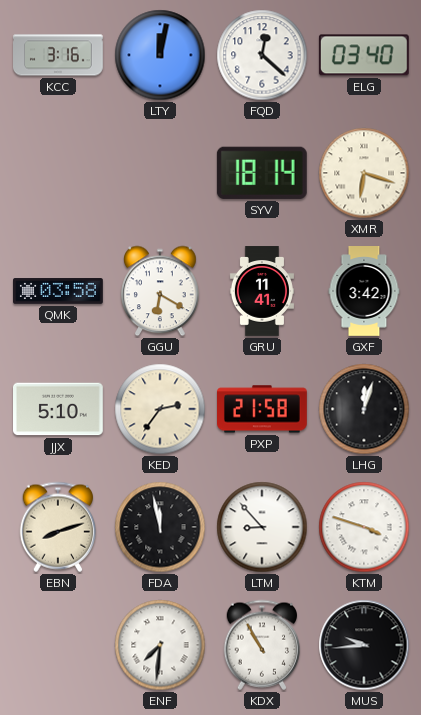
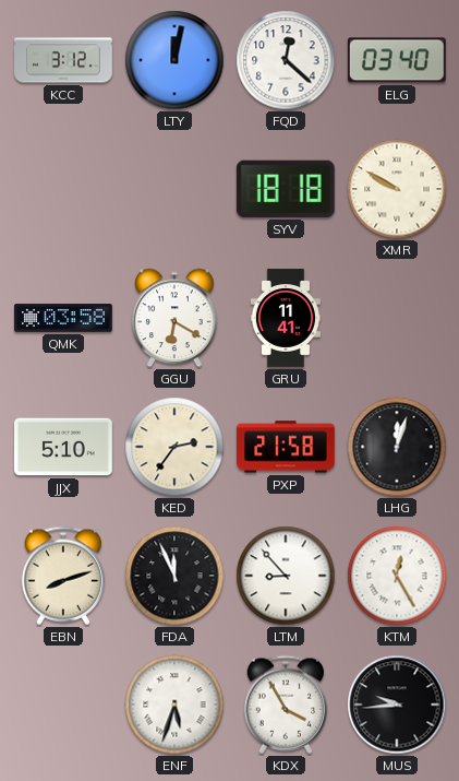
KCC: 3:16 -> 3:12 (64, 60)
SYV: 18:14 -> 18:18 (286, 189)
XMR: 6:18 -> 9:50 (397, 189)
GXF: 3:42 -> none (364, 292)
FDA: 11:58 -> 11:56 (174, 576)
KTM: 3:48 -> 12:25 (397, 576)
ENF: 7:31 -> 5:33 (174, 705)
KDX: 10:55 -> 3:55 (286, 705)
